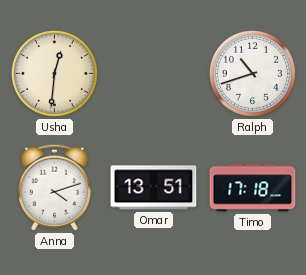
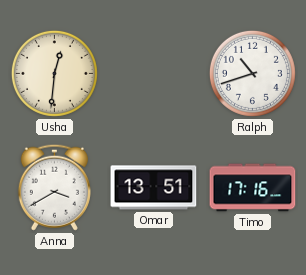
Anna: 4:12 -> 3:40 (54, 187)
Timo: 17:18 -> 17:16 (253, 188)
